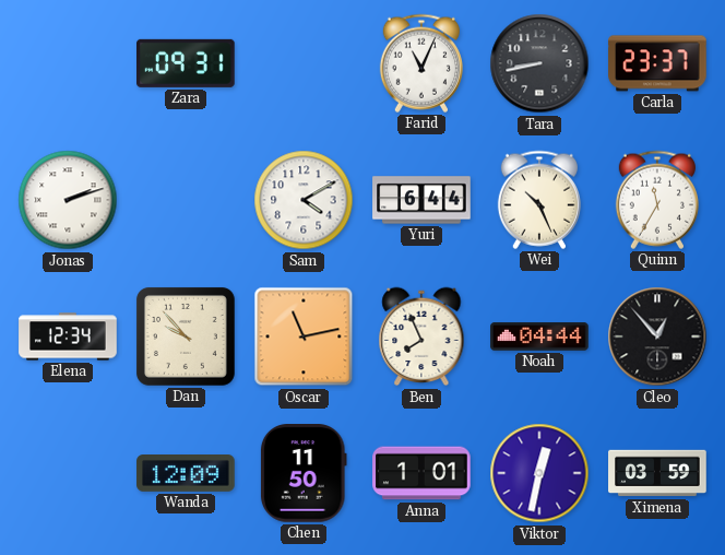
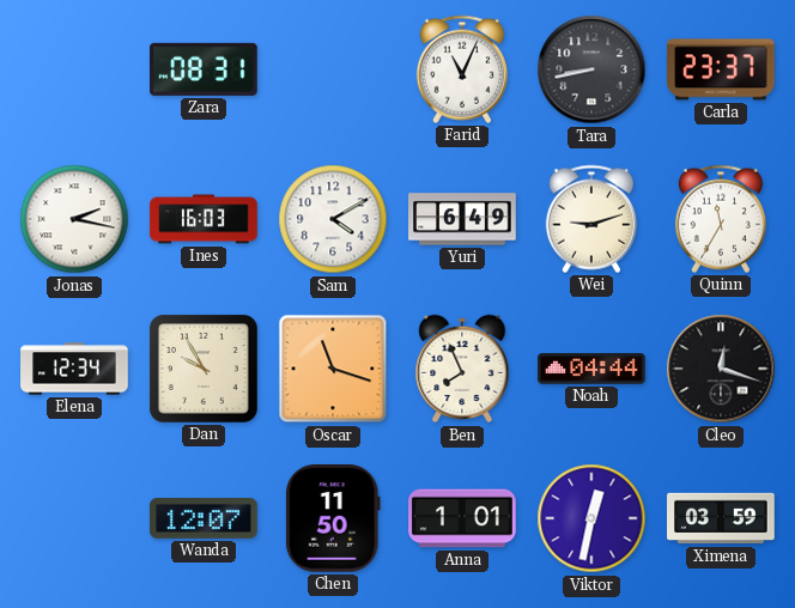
Zara: 09:31 -> 08:31 (205, 69)
Jonas: 2:12 -> 2:17 (74, 219)
Ines: none -> 16:03 (204, 219)
Yuri: 6:44 -> 6:49 (462, 219)
Wei: 10:26 -> 9:12 (591, 219)
Dan: 9:53 -> 9:55 (204, 369)
Oscar: 11:13 -> 11:18 (333, 369)
Cleo: 12:53 -> 12:18 (721, 369)
Wanda: 12:09 -> 12:07 (204, 519)
